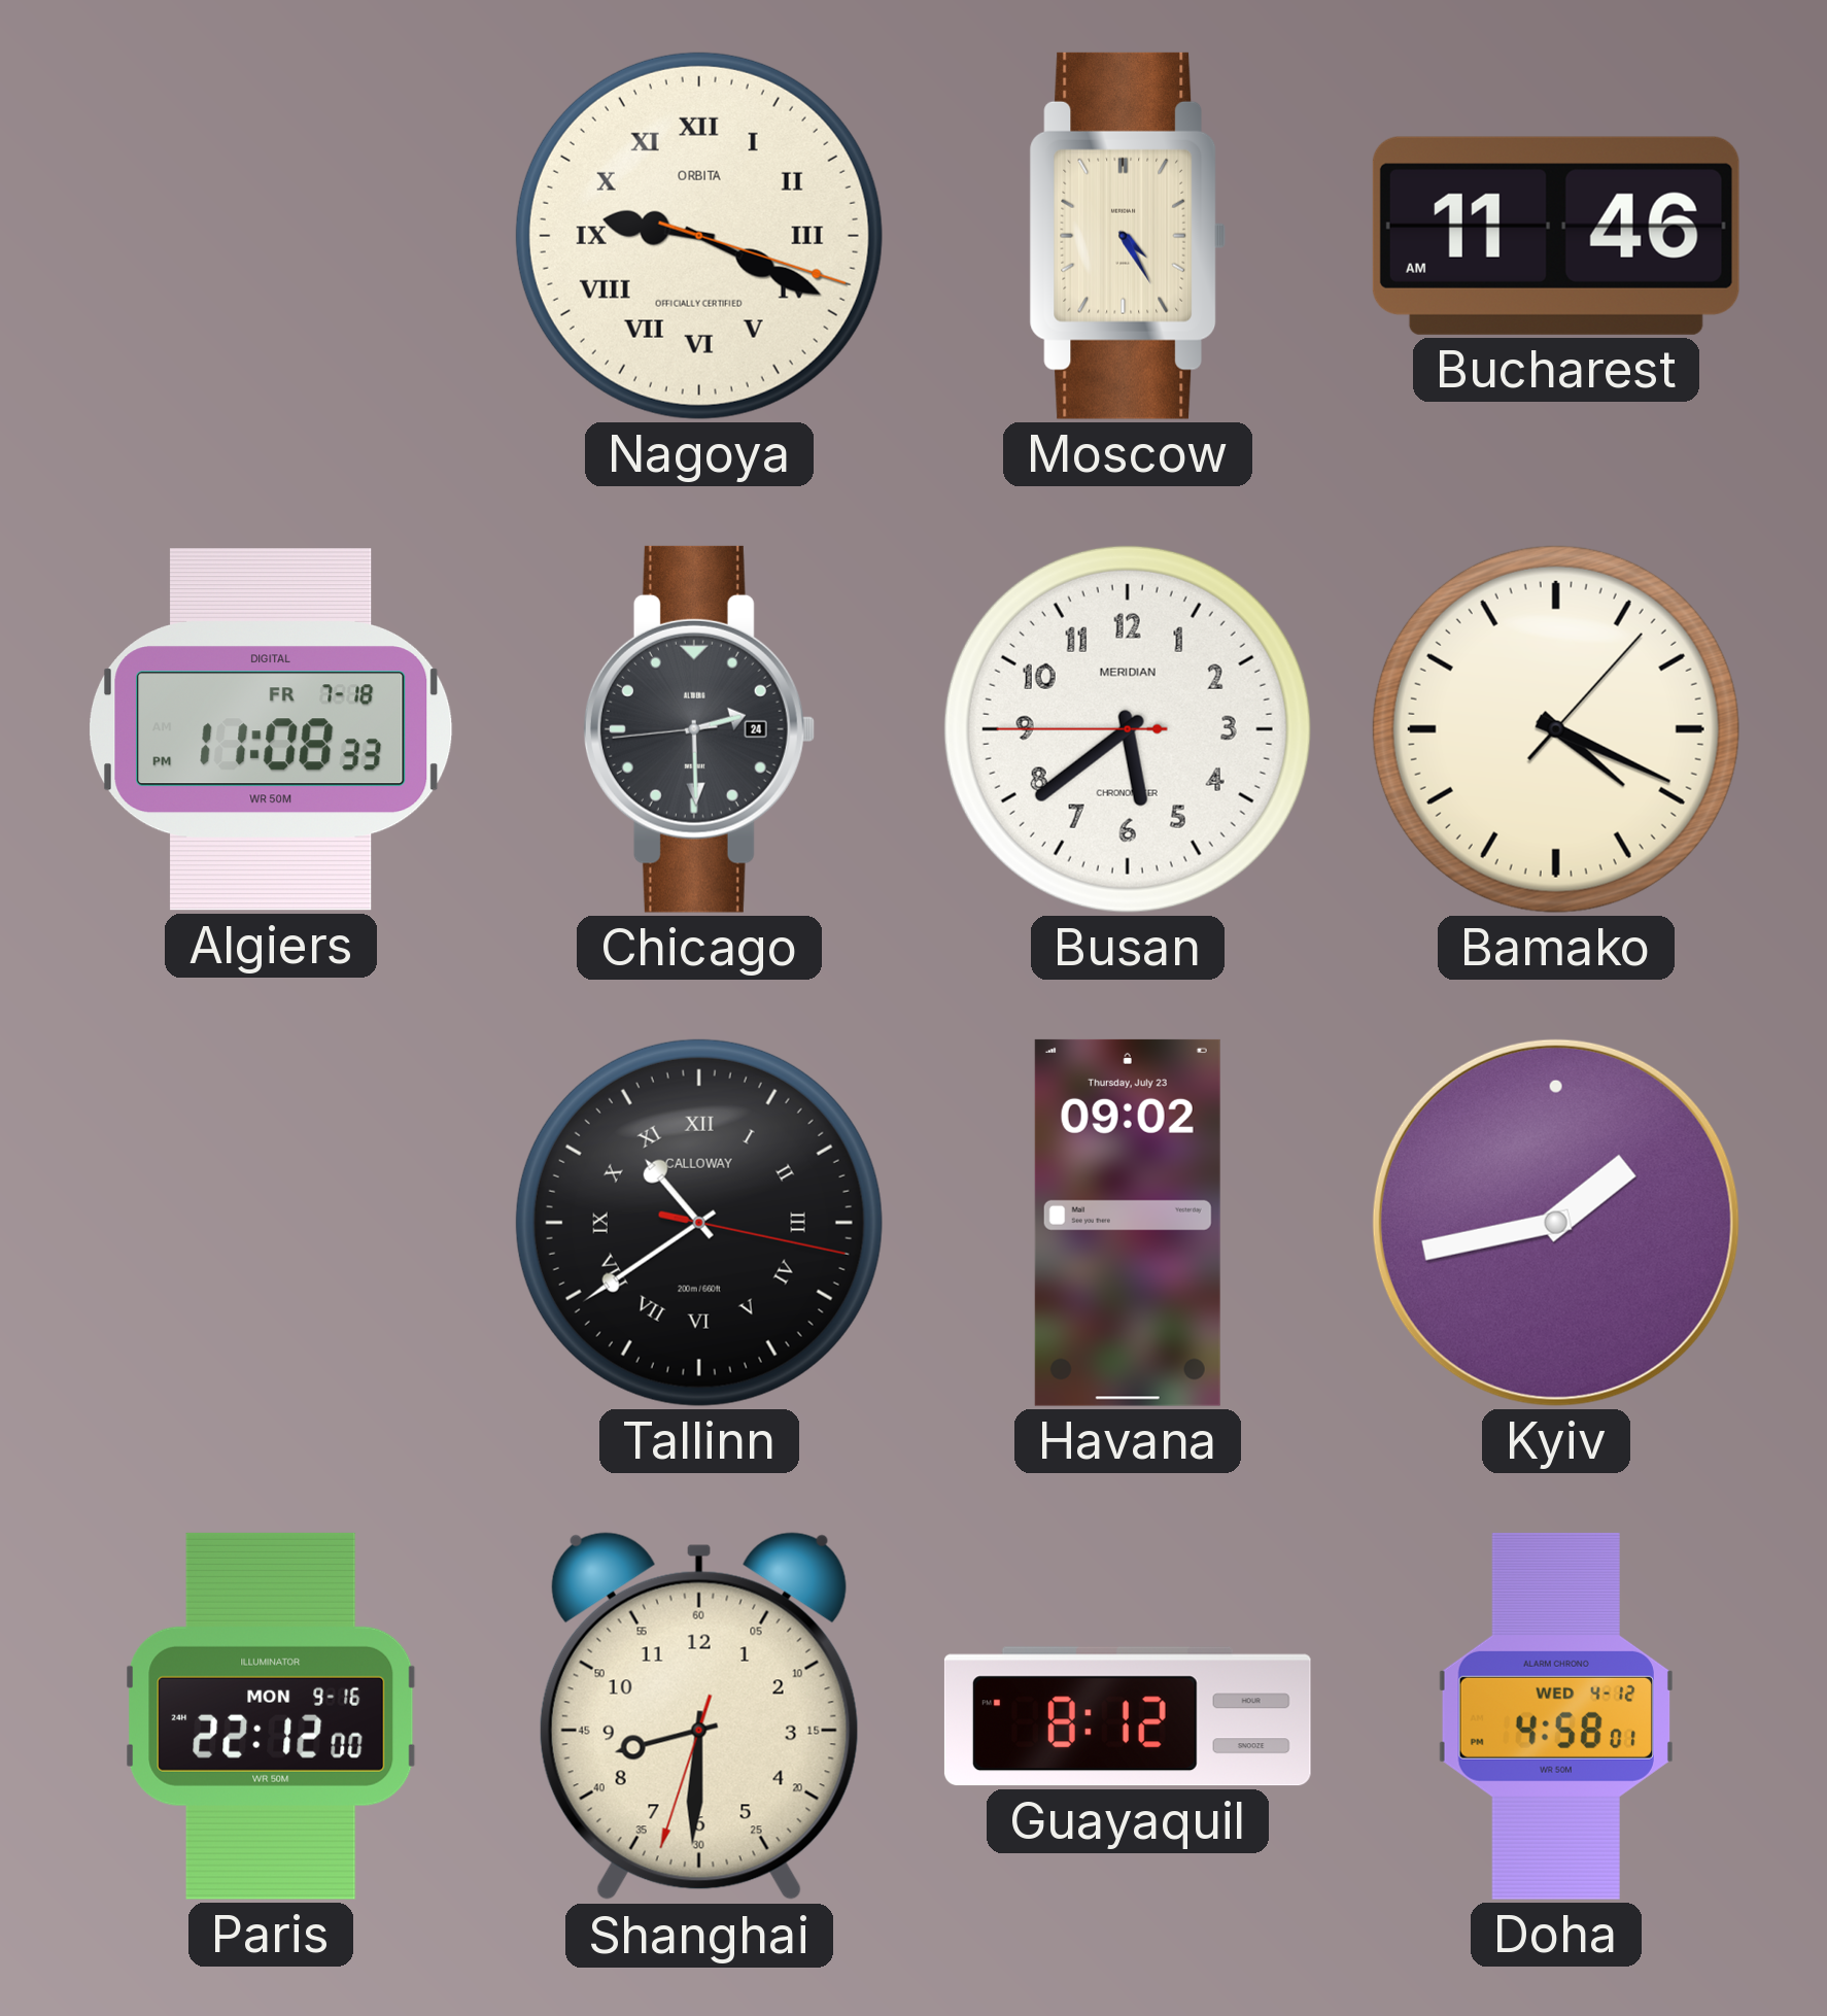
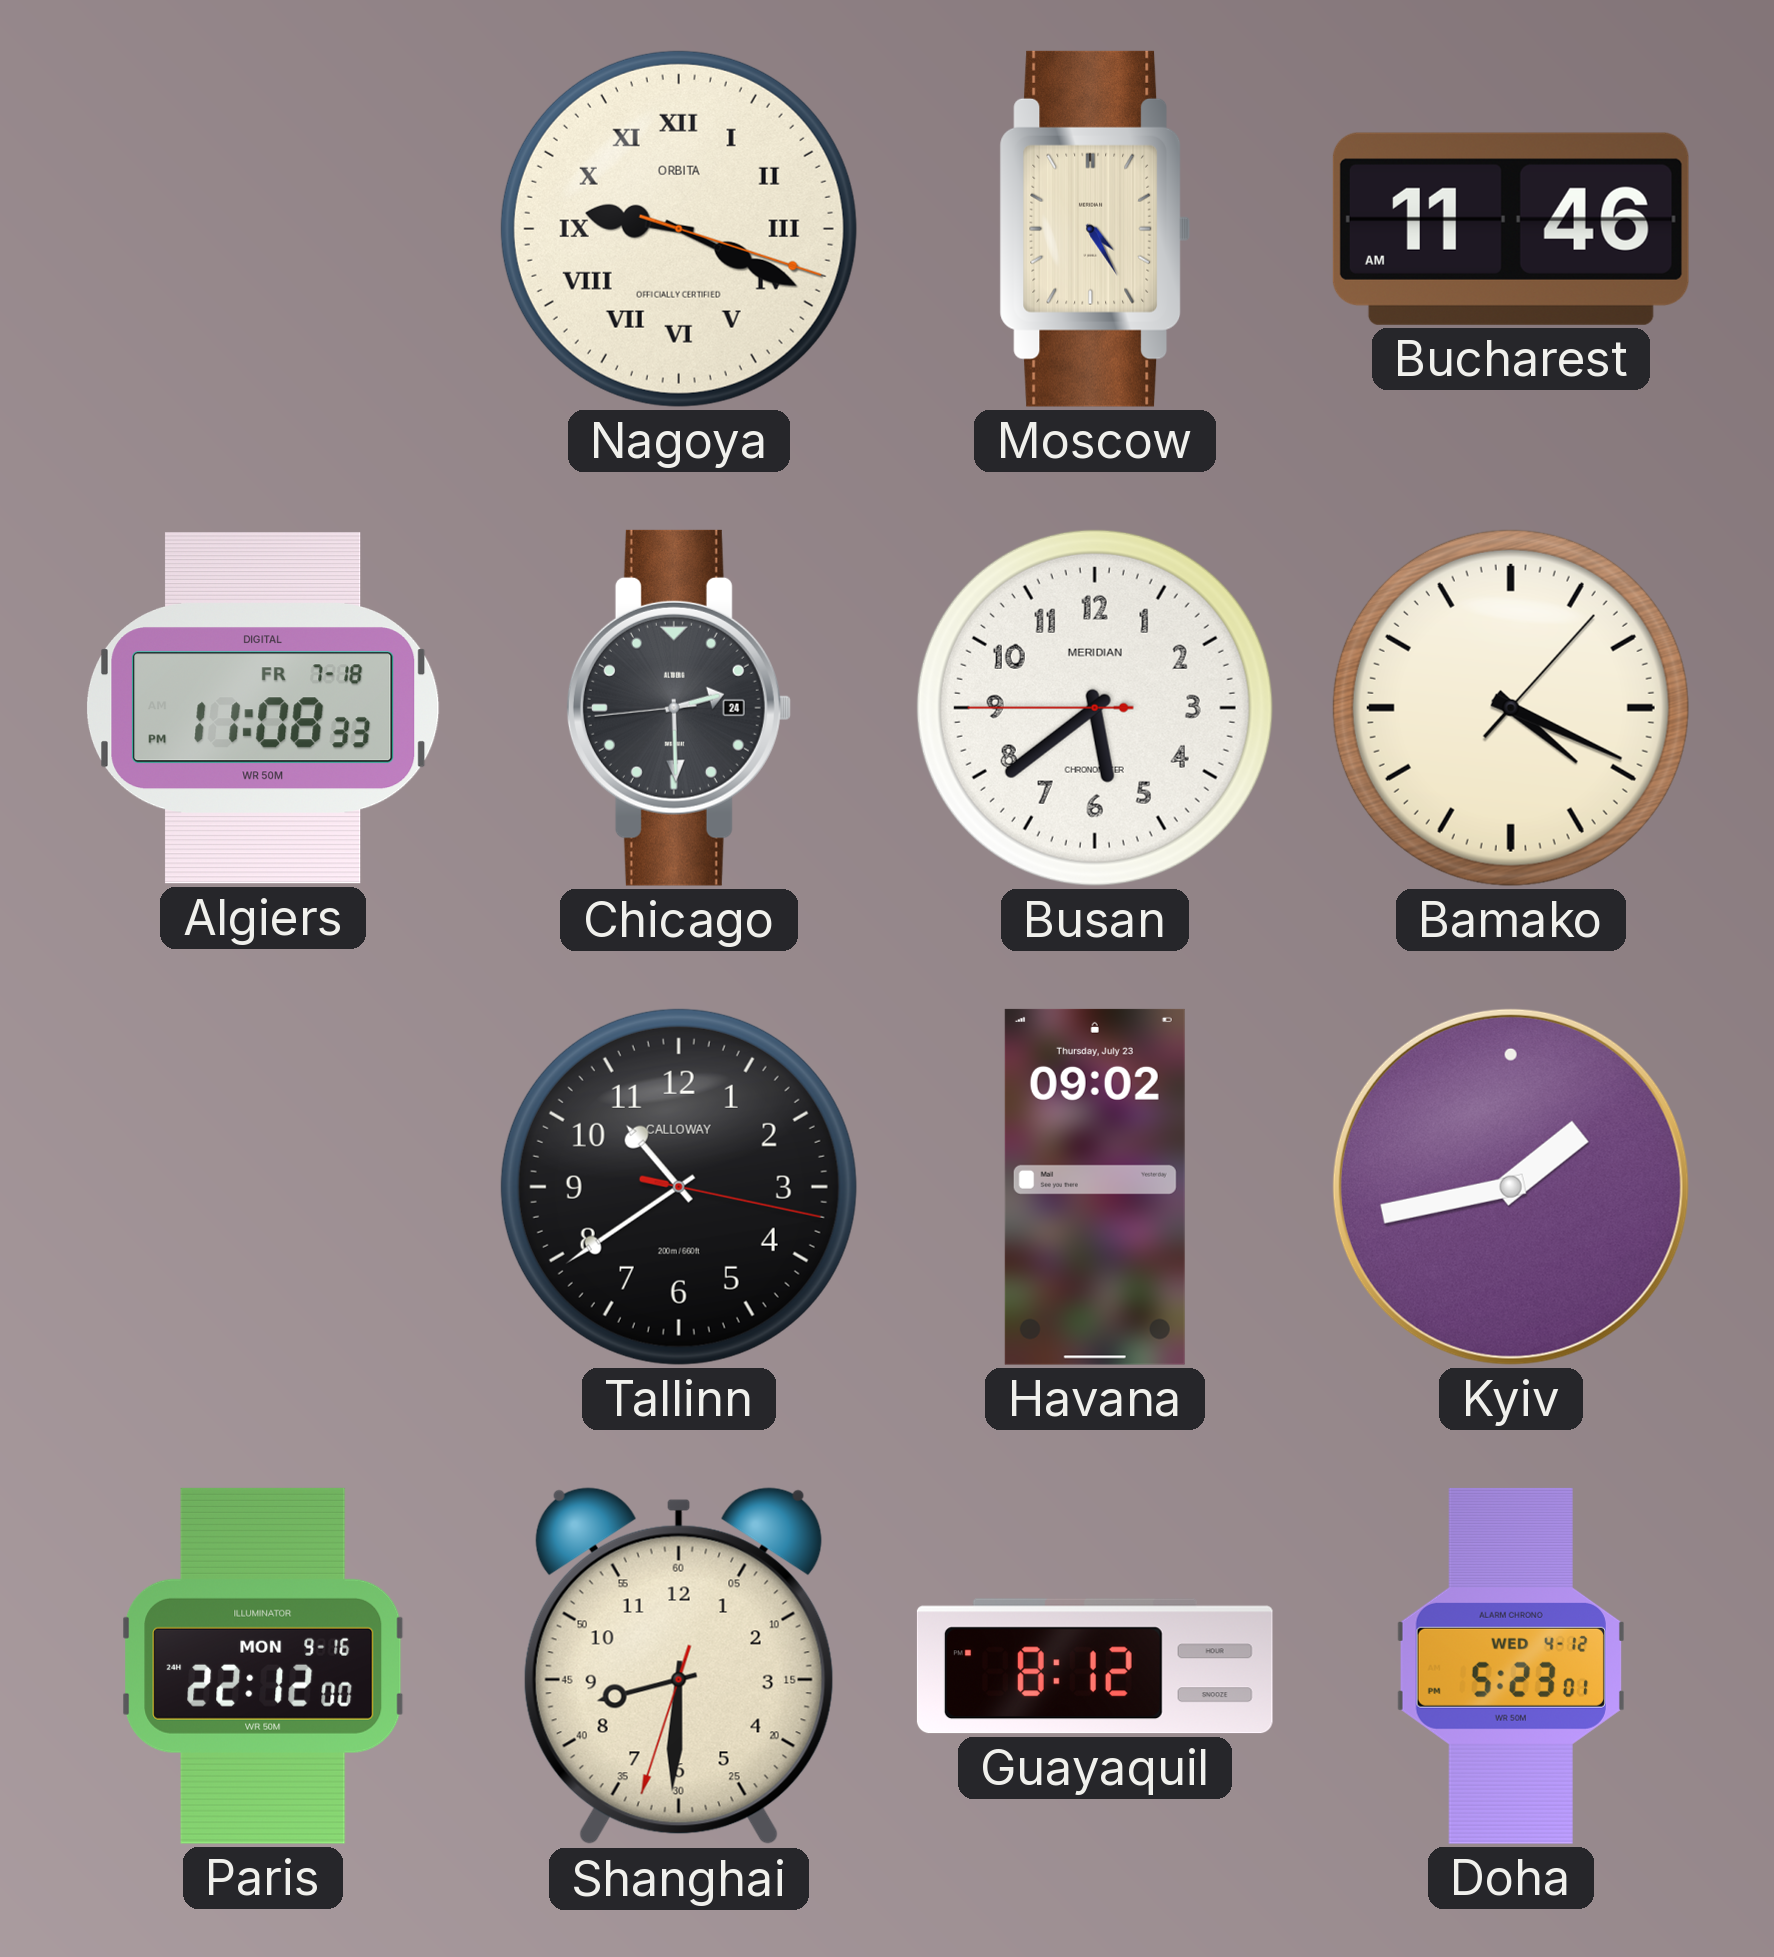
Tallinn numerals: Roman -> Arabic (679, 1187)
Doha: 4:58 -> 5:23 (1511, 1666)
